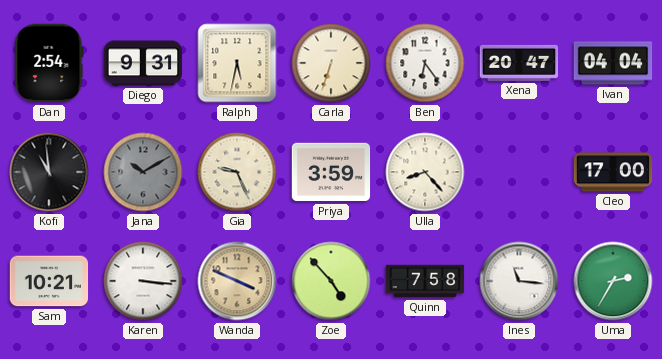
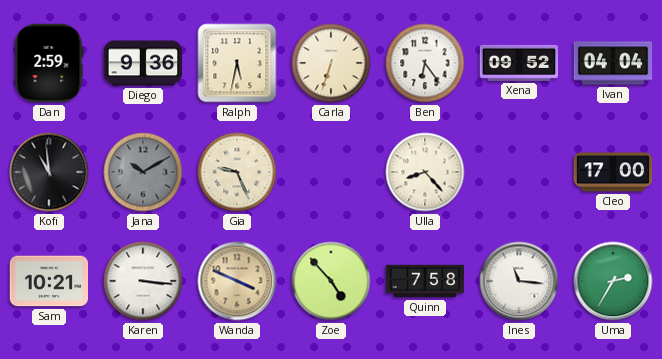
Dan: 2:54 -> 2:59 (49, 63)
Diego: 9:31 -> 9:36 (143, 63)
Xena: 20:47 -> 09:52 (519, 63)
Priya: 3:59 -> none (331, 172)
